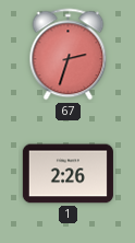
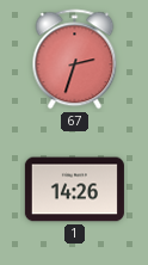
1: 2:26 -> 14:26 (74, 190)
